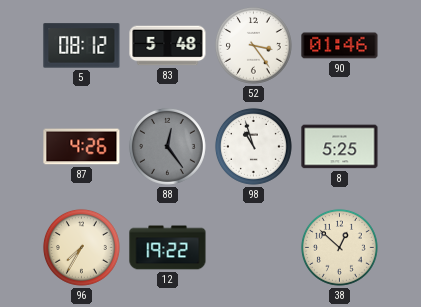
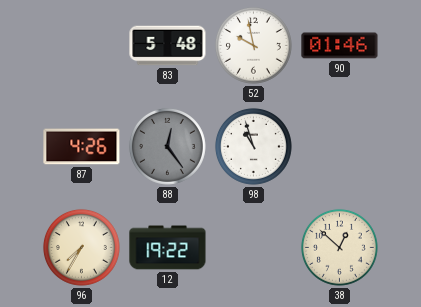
5: 08:12 -> none (82, 46)
52: 3:24 -> 9:58 (253, 45)
8: 5:25 -> none (340, 147)
